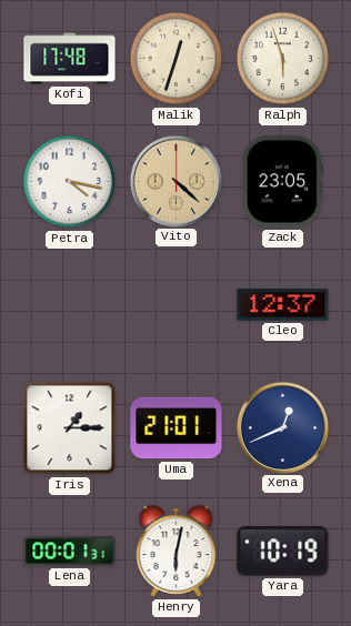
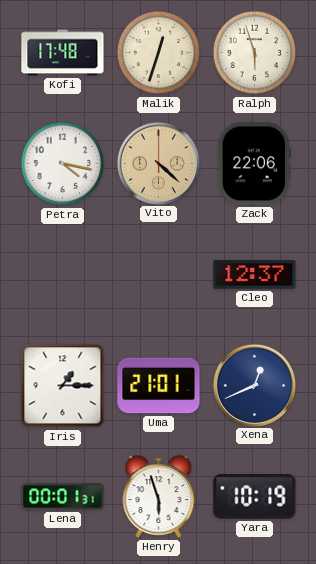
Zack: 23:05 -> 22:06 (254, 164)
Henry: 6:02 -> 5:57 (159, 497)
